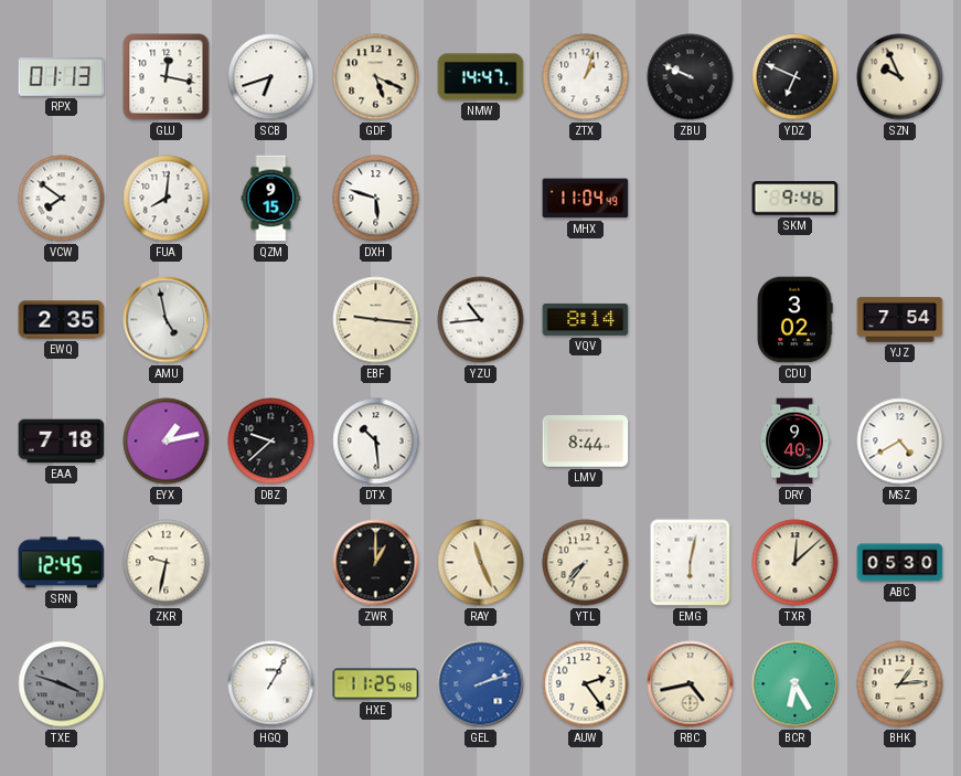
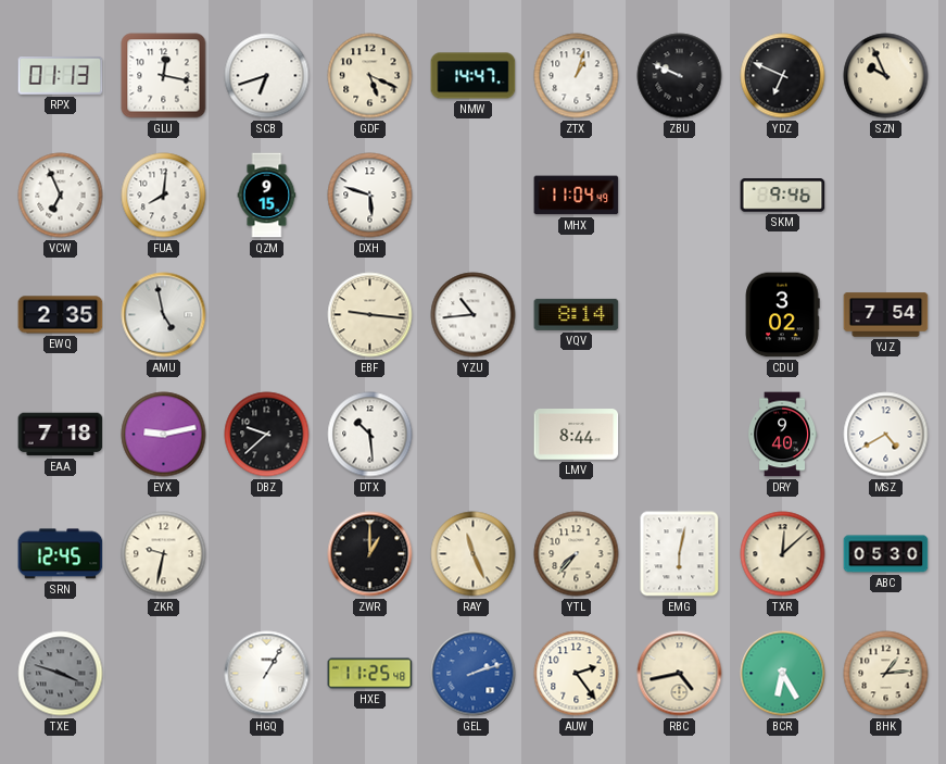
VCW: 7:51 -> 6:56 (61, 196)
EYX: 1:13 -> 9:13 (164, 435)
